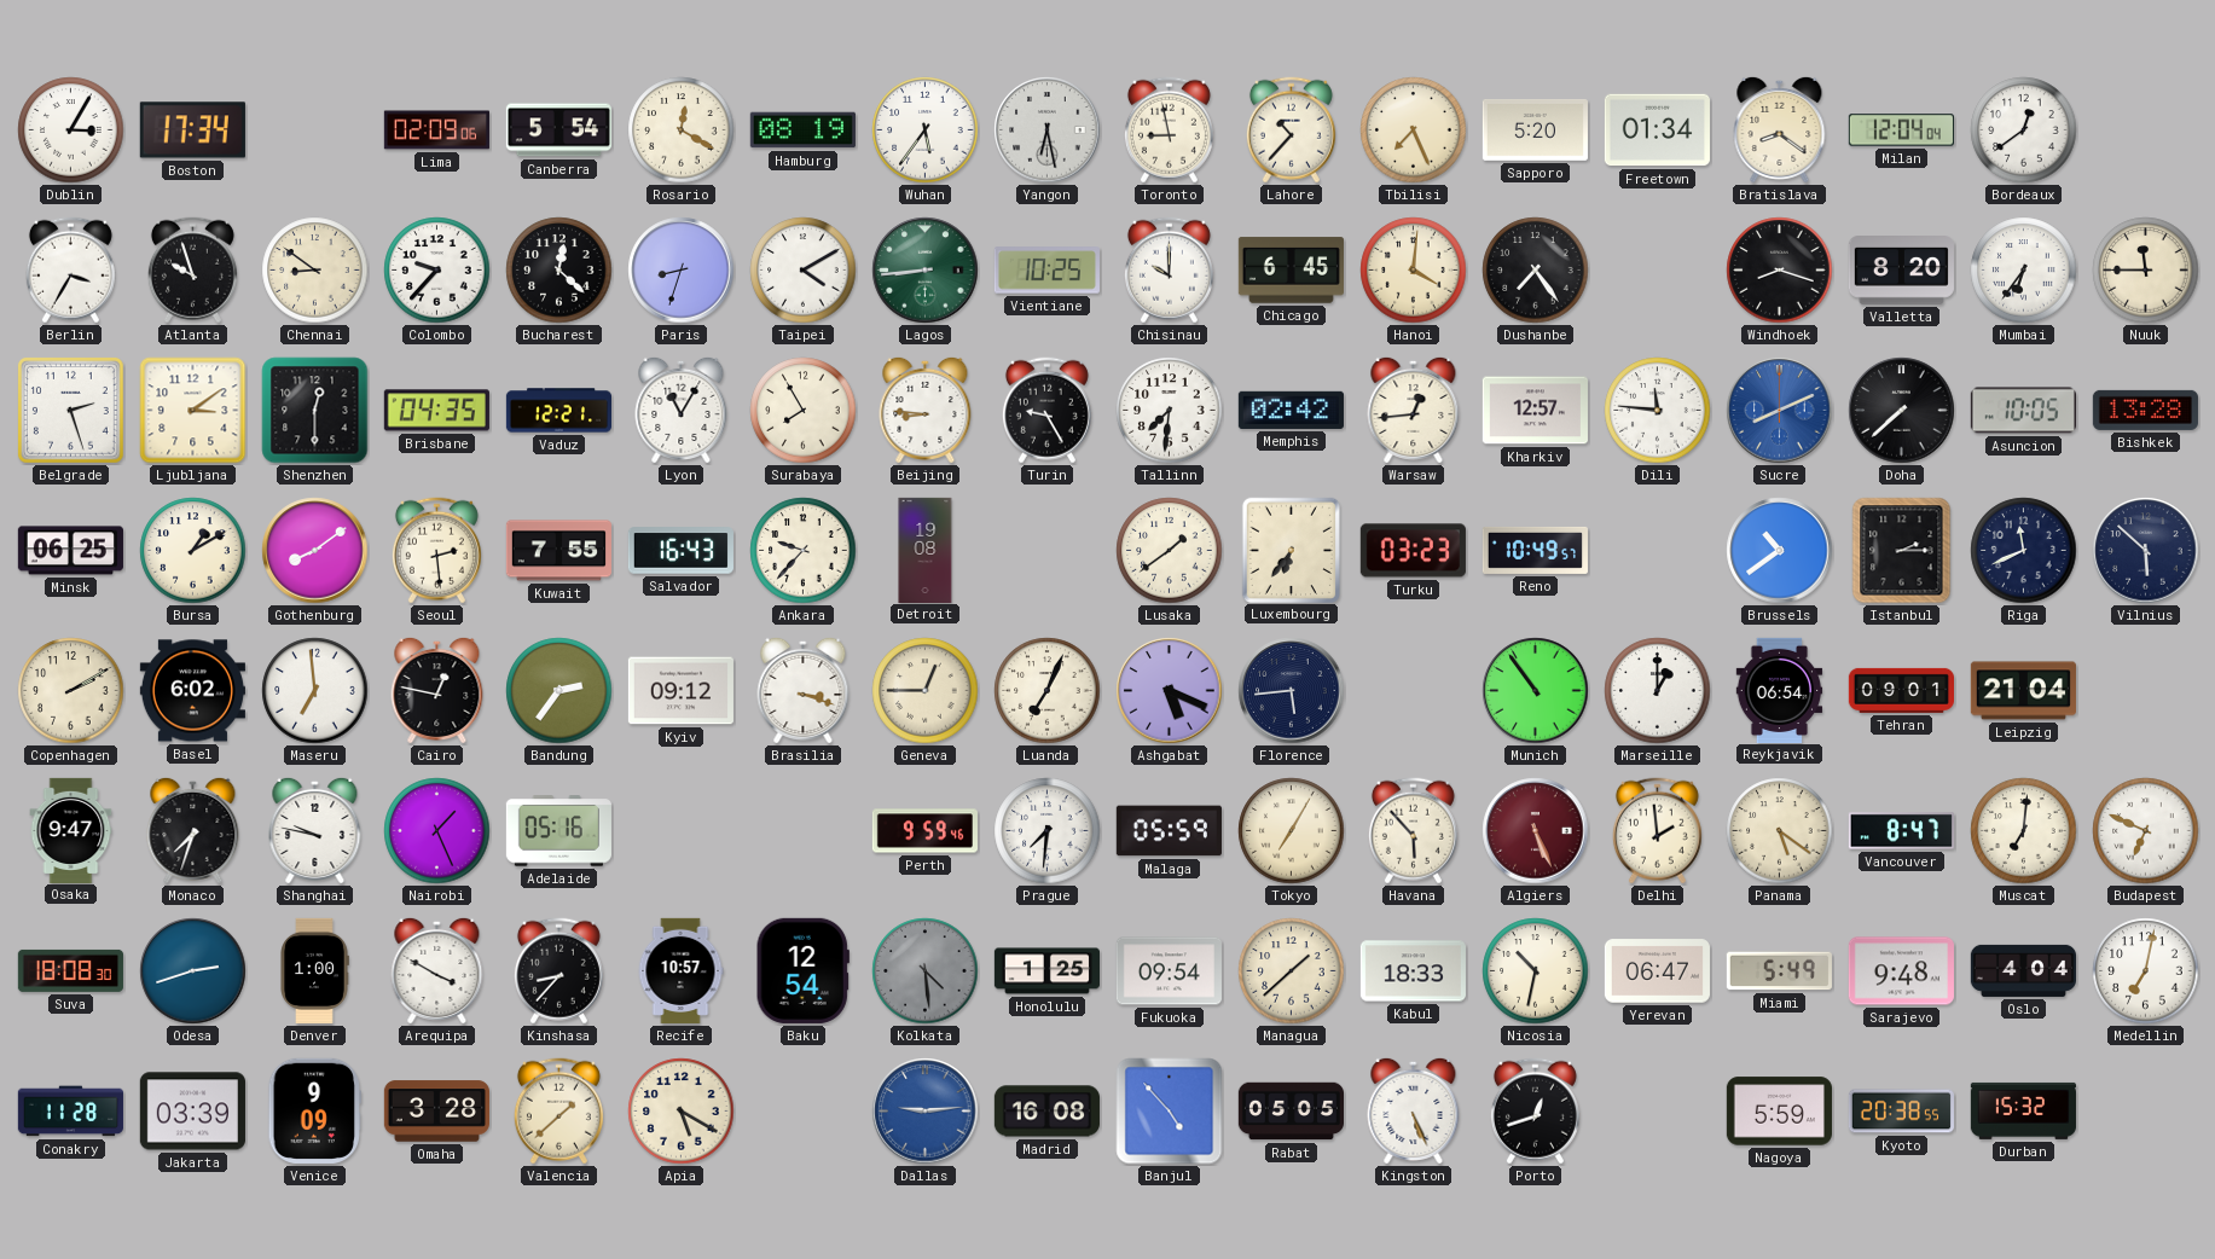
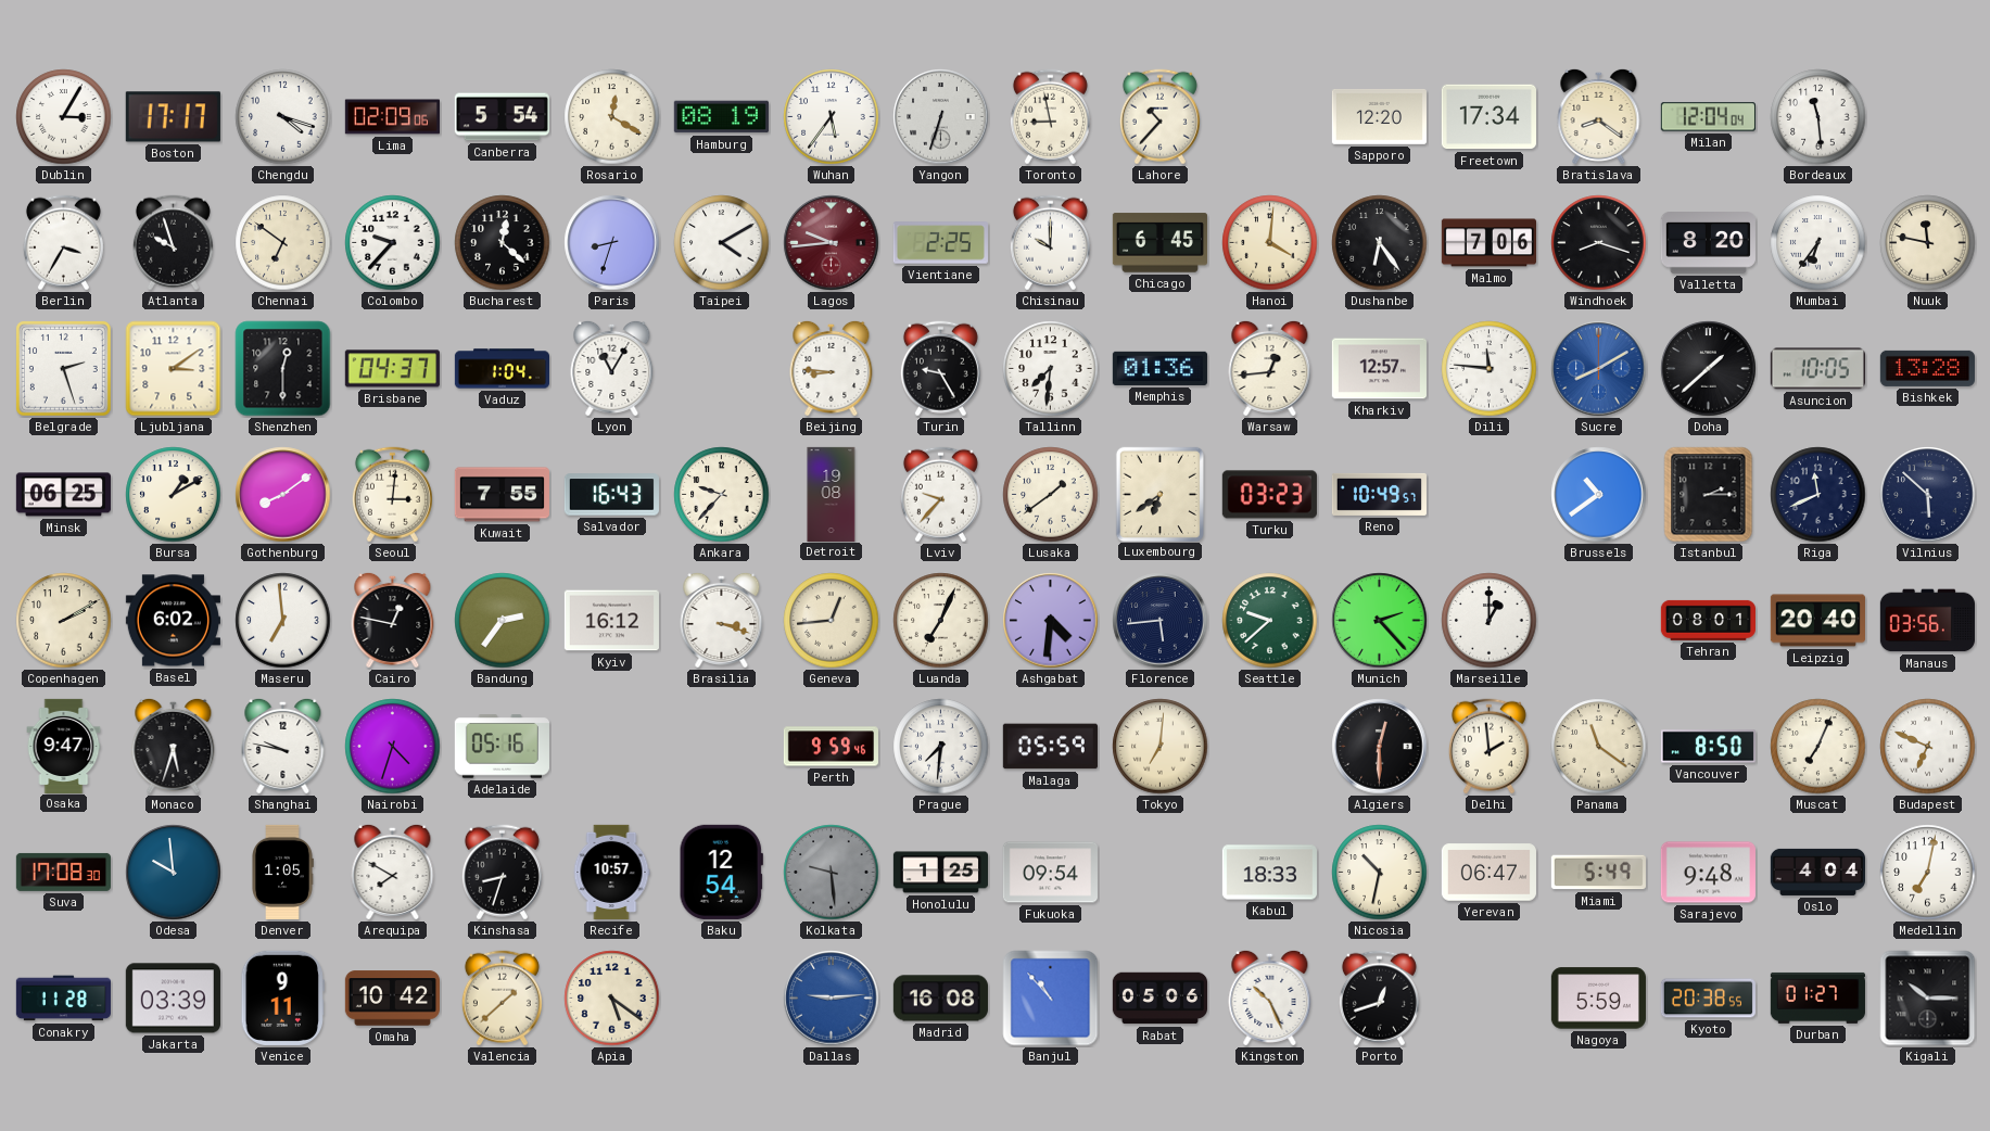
Boston: 17:34 -> 17:17 (173, 117)
Chengdu: none -> 4:18 (283, 117)
Yangon: 6:28 -> 6:33 (941, 117)
Tbilisi: 7:26 -> none (1414, 130)
Sapporo: 5:20 -> 12:20 (1379, 117)
Freetown: 01:34 -> 17:34 (1488, 117)
Bordeaux: 12:39 -> 11:29 (1818, 117)
Chennai: 8:51 -> 6:51 (283, 243)
Lagos: 8:44 -> 9:44 (832, 243)
Lagos dial: green -> burgundy (832, 243)
Vientiane: 10:25 -> 2:25 (940, 243)
Dushanbe: 7:24 -> 6:24 (1380, 243)
Malmo: none -> 7:06 (1488, 243)
Nuuk: 11:45 -> 11:47 (1928, 243)
Brisbane: 04:35 -> 04:37 (392, 369)
Vaduz: 12:21 -> 1:04 (502, 369)
Surabaya: 7:55 -> none (804, 411)
Memphis: 02:42 -> 01:36 (1159, 368)
Sucre: 8:11 -> 8:10 (1599, 369)
Doha: 7:38 -> 1:38 (1709, 369)
Seoul: 2:29 -> 3:01 (392, 495)
Lviv: none -> 9:37 (940, 495)
Luxembourg: 6:36 -> 6:39 (1159, 494)
Kyiv: 09:12 -> 16:12 (611, 621)
Geneva: 12:45 -> 12:44 (832, 621)
Ashgabat: 5:19 -> 4:31 (1051, 621)
Seattle: none -> 9:38 (1270, 621)
Munich: 10:54 -> 2:23 (1380, 621)
Reykjavik: 06:54 -> none (1780, 690)
Tehran: 09:01 -> 08:01 (1708, 620)
Leipzig: 21:04 -> 20:40 (1817, 621)
Manaus: none -> 03:56 (1927, 621)
Monaco: 7:33 -> 5:33 (174, 746)
Nairobi: 1:26 -> 4:33 (393, 747)
Tokyo: 7:05 -> 7:01 (1161, 747)
Havana: 5:53 -> none (1413, 831)
Algiers: 5:26 -> 12:30 (1380, 747)
Algiers dial: burgundy -> black (1380, 747)
Panama: 5:21 -> 11:21 (1599, 747)
Vancouver: 8:47 -> 8:50 (1708, 747)
Muscat: 7:01 -> 7:04 (1818, 747)
Suva: 18:08 -> 17:08 (63, 872)
Odesa: 2:42 -> 9:59 (174, 873)
Denver: 1:00 -> 1:05 (282, 872)
Arequipa: 3:50 -> 7:50 (393, 872)
Kinshasa: 8:37 -> 8:33 (502, 873)
Kolkata: 4:29 -> 9:29 (832, 873)
Managua: 1:38 -> none (1292, 971)
Venice: 9:09 -> 9:11 (282, 997)
Omaha: 3:28 -> 10:42 (392, 999)
Apia: 5:20 -> 5:21 (612, 999)
Banjul: 4:53 -> 10:53 (1051, 999)
Rabat: 05:05 -> 05:06 (1159, 999)
Kingston: 5:26 -> 10:26 (1270, 997)
Durban: 15:32 -> 01:27 (1817, 997)
Kigali: none -> 10:15 (1928, 999)
